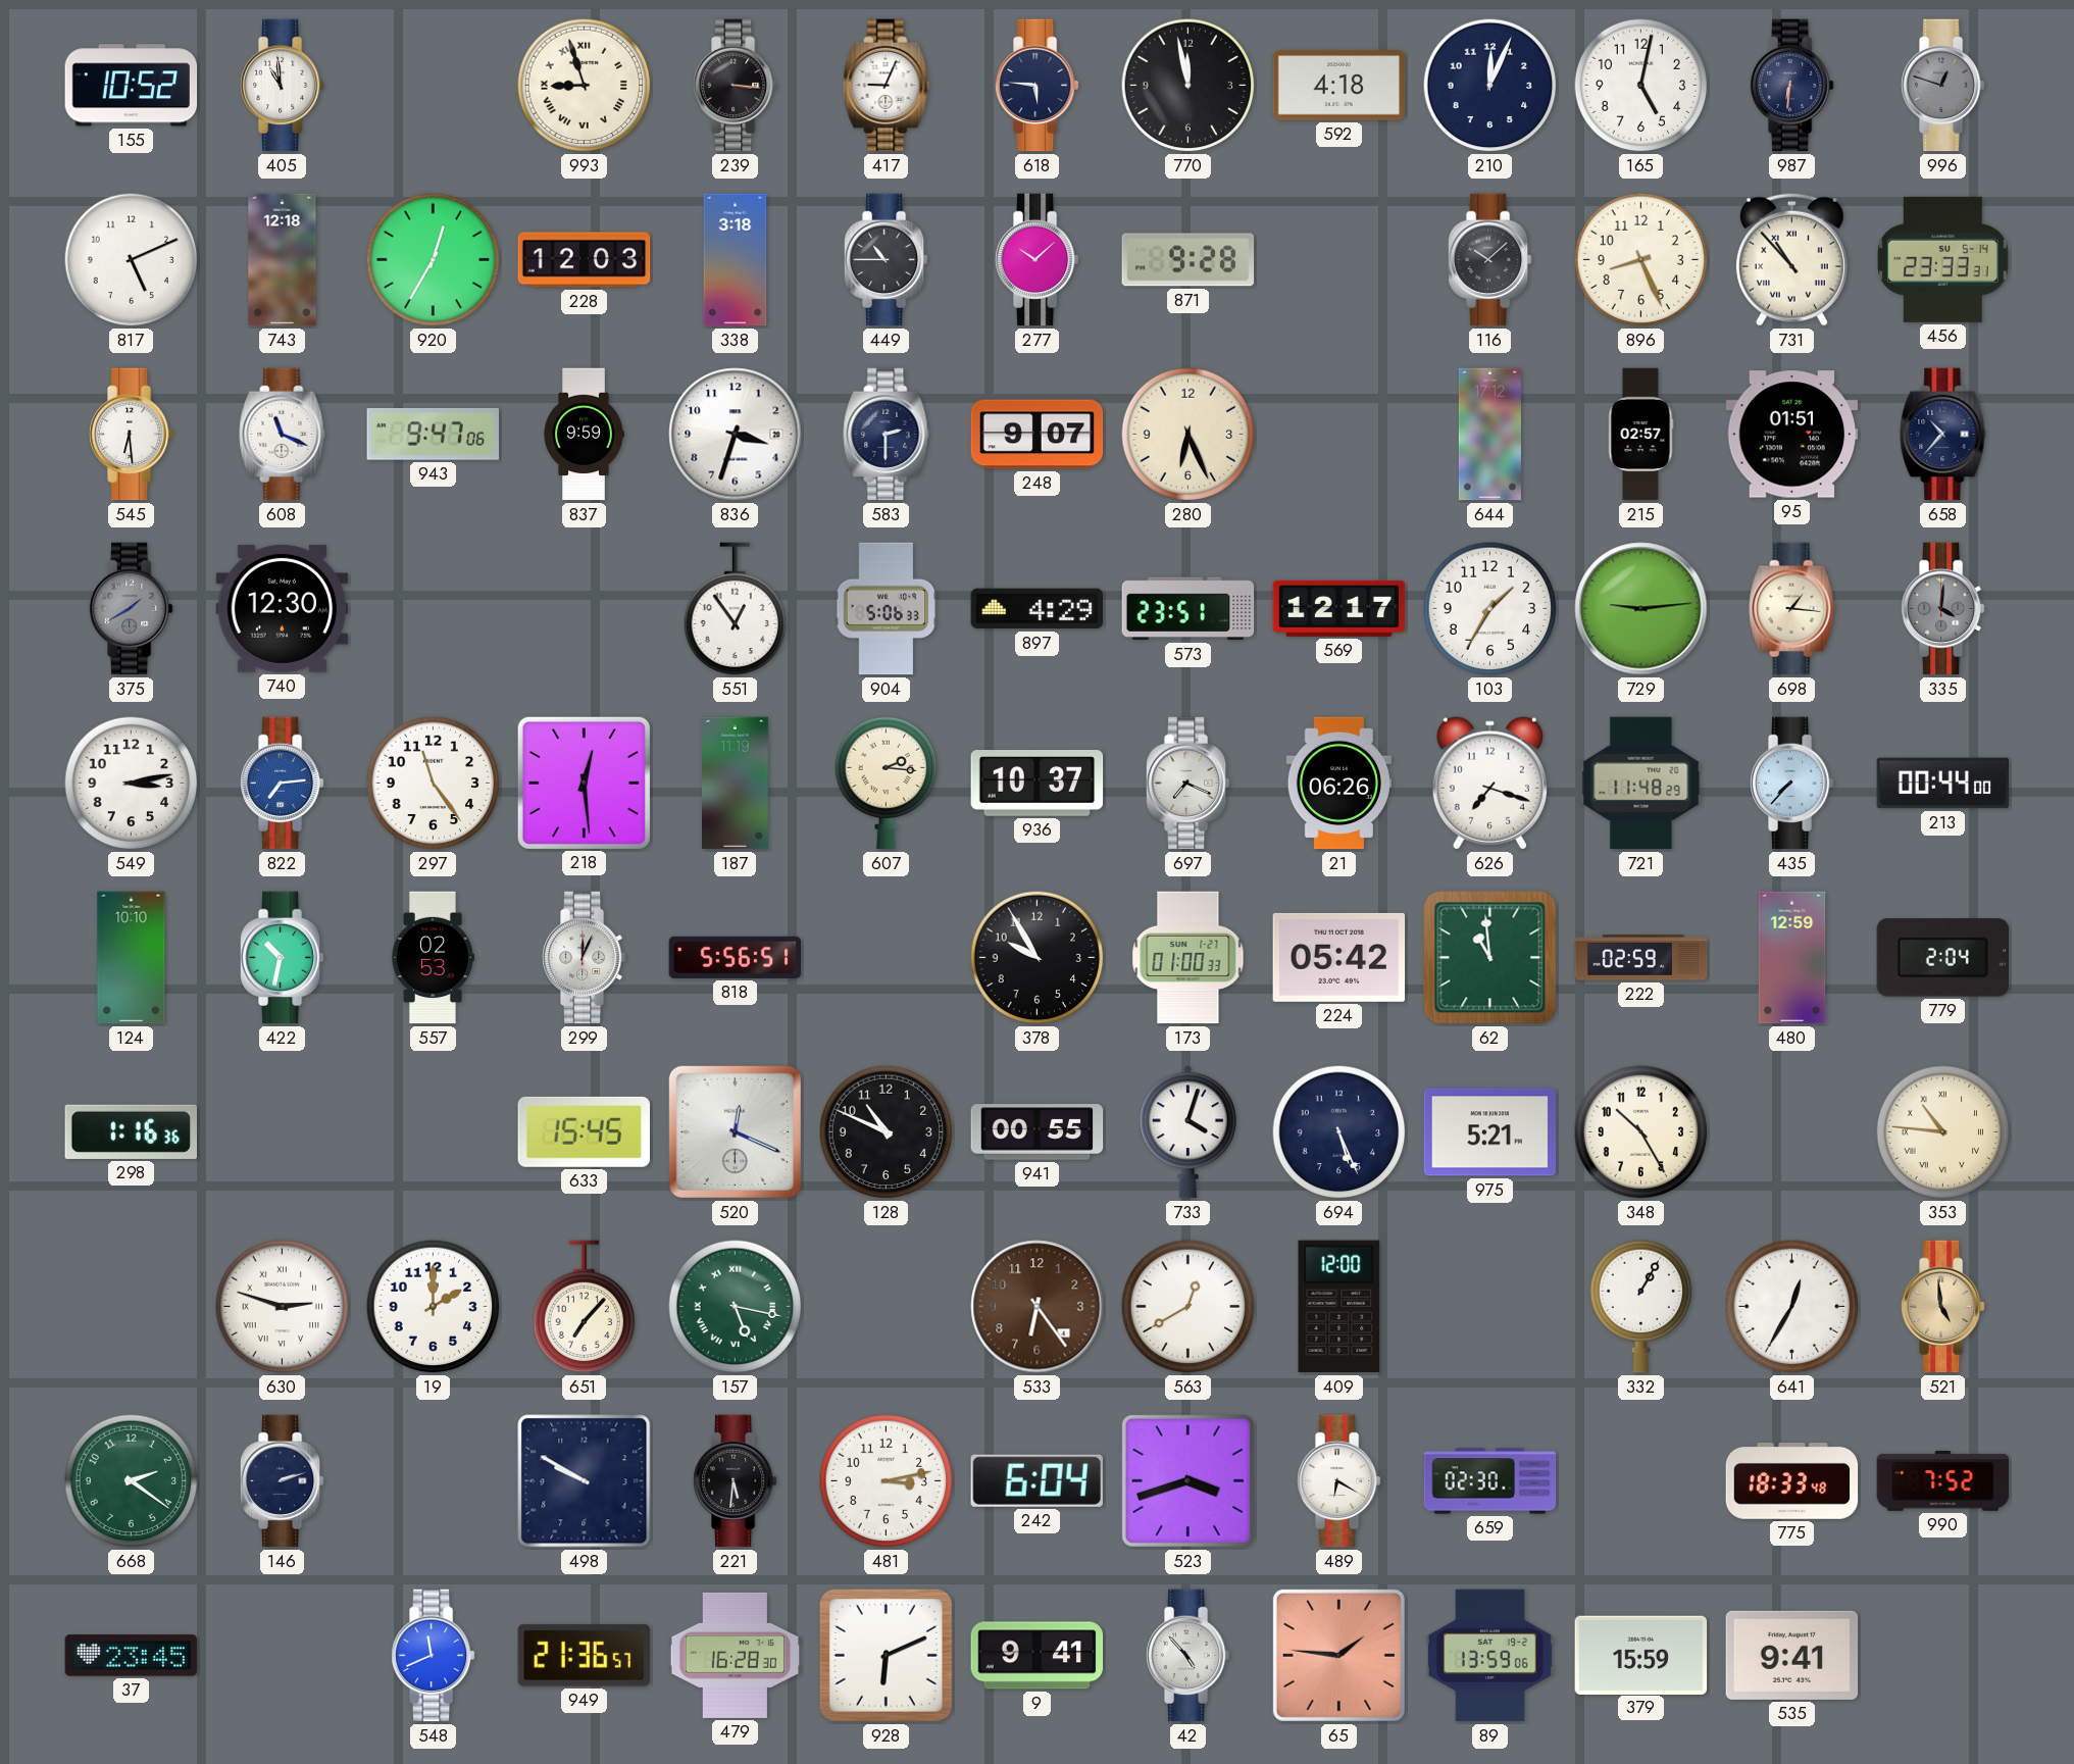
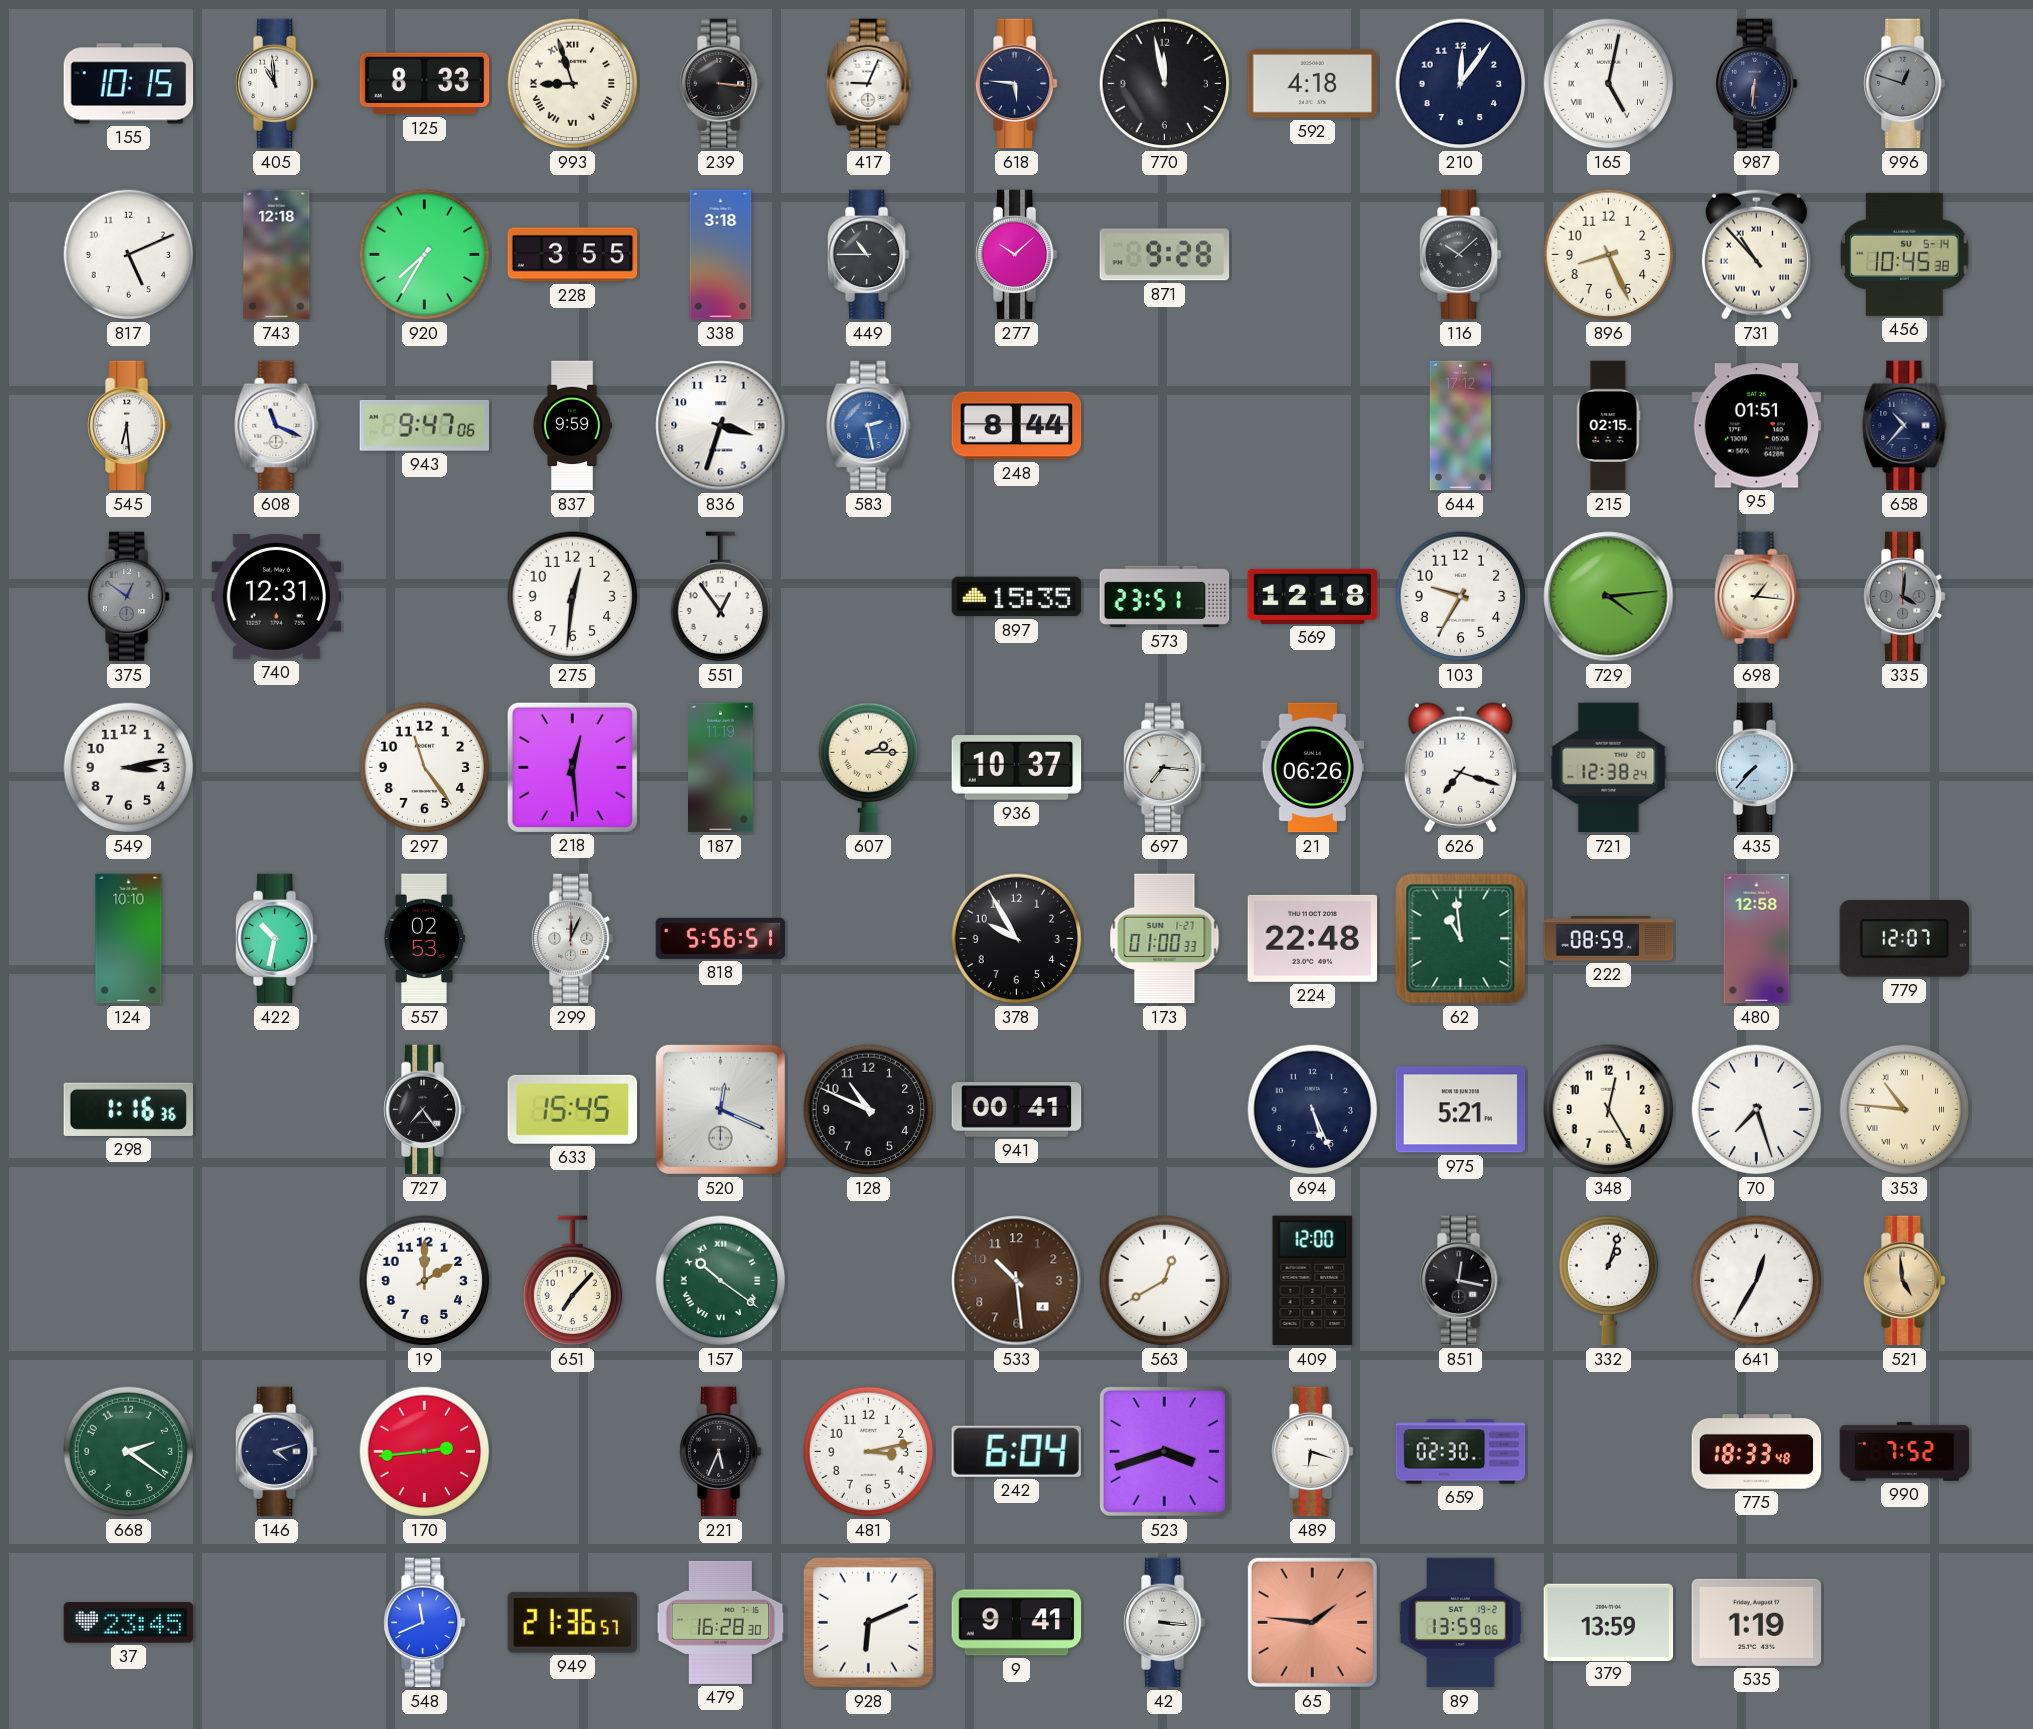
155: 10:52 -> 10:15 (129, 84)
125: none -> 8:33 (425, 84)
210: 12:04 -> 12:06 (1461, 84)
165 numerals: Arabic -> Roman (1609, 84)
920: 12:35 -> 7:35 (425, 255)
228: 12:03 -> 3:55 (573, 255)
456: 23:33 -> 10:45 (1904, 254)
583: 2:30 -> 2:28 (869, 426)
583 dial: navy -> blue (869, 426)
248: 9:07 -> 8:44 (1017, 426)
280: 6:26 -> none (1188, 435)
215: 02:57 -> 02:15 (1608, 426)
375: 1:40 -> 12:51 (128, 597)
740: 12:30 -> 12:31 (277, 596)
275: none -> 12:31 (573, 597)
904: 5:06 -> none (887, 609)
897: 4:29 -> 15:35 (1017, 597)
569: 12:17 -> 12:18 (1313, 596)
103: 1:35 -> 9:35 (1461, 597)
729: 9:14 -> 4:14 (1609, 597)
822: 7:14 -> none (282, 784)
607: 2:16 -> 2:15 (869, 768)
697: 7:19 -> 7:16 (1164, 768)
721: 11:48 -> 12:38 (1609, 768)
213: 00:44 -> none (1943, 784)
224: 05:42 -> 22:48 (1313, 938)
222: 02:59 -> 08:59 (1609, 939)
480: 12:59 -> 12:58 (1757, 939)
779: 2:04 -> 12:07 (1904, 939)
727: none -> 7:24 (424, 1110)
941: 00:55 -> 00:41 (1017, 1110)
733: 4:03 -> none (1187, 1132)
348: 10:25 -> 12:25 (1609, 1110)
70: none -> 7:27 (1757, 1110)
630: 2:48 -> none (283, 1307)
157: 5:17 -> 10:21 (721, 1281)
533: 6:24 -> 10:29 (1017, 1281)
851: none -> 12:17 (1460, 1281)
332: 1:05 -> 1:03 (1609, 1281)
146: 2:12 -> 4:12 (276, 1452)
170: none -> 2:44 (425, 1452)
498: 9:50 -> none (585, 1481)
221: 5:31 -> 5:34 (720, 1452)
489: 6:20 -> 6:18 (1312, 1452)
42: 4:53 -> 3:16 (1164, 1623)
379: 15:59 -> 13:59 (1609, 1622)
535: 9:41 -> 1:19 (1757, 1622)
